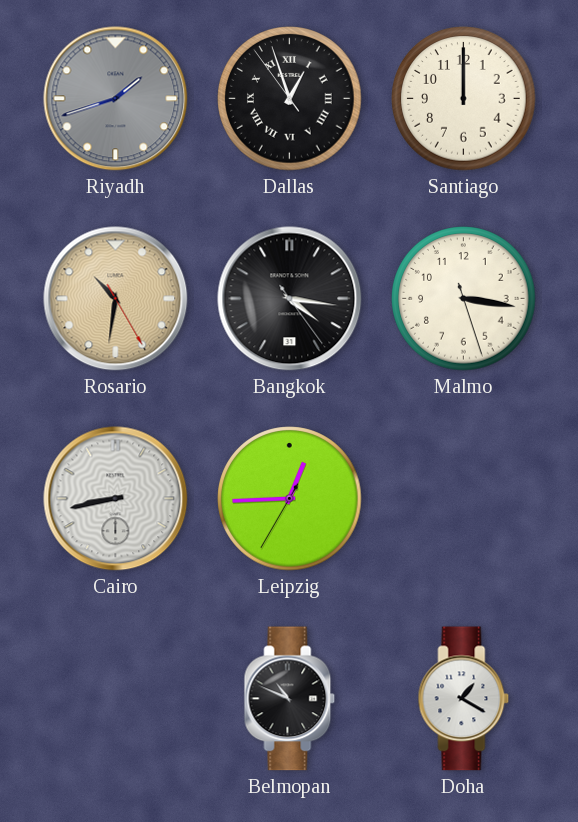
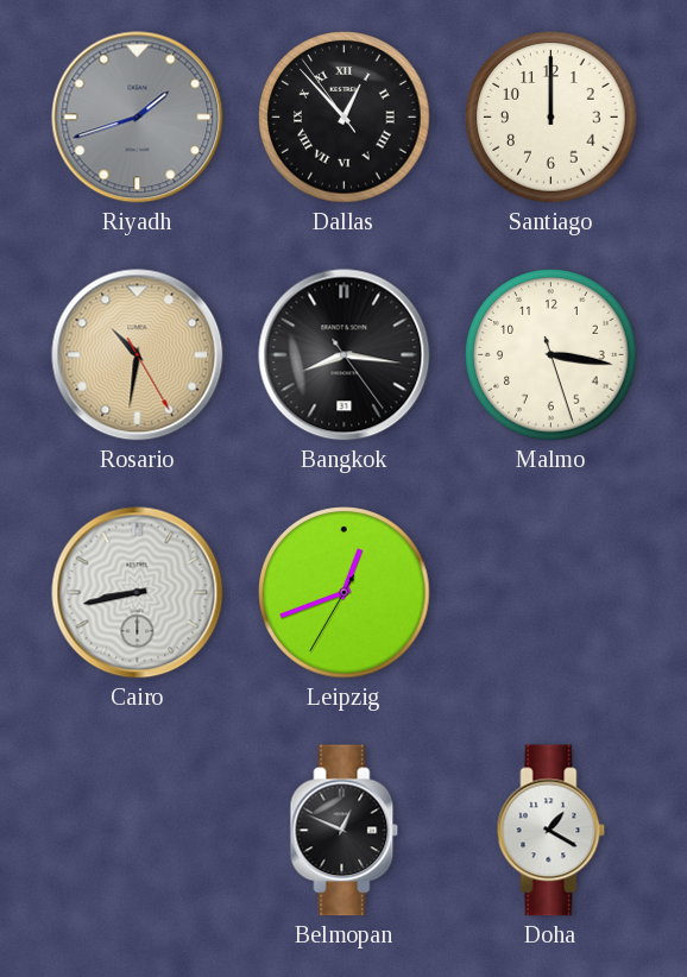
Dallas: 12:56 -> 12:52 (345, 118)
Bangkok: 4:16 -> 8:16 (345, 355)
Leipzig: 12:44 -> 12:41 (345, 593)
Belmopan: 10:49 -> 12:49 (345, 831)
